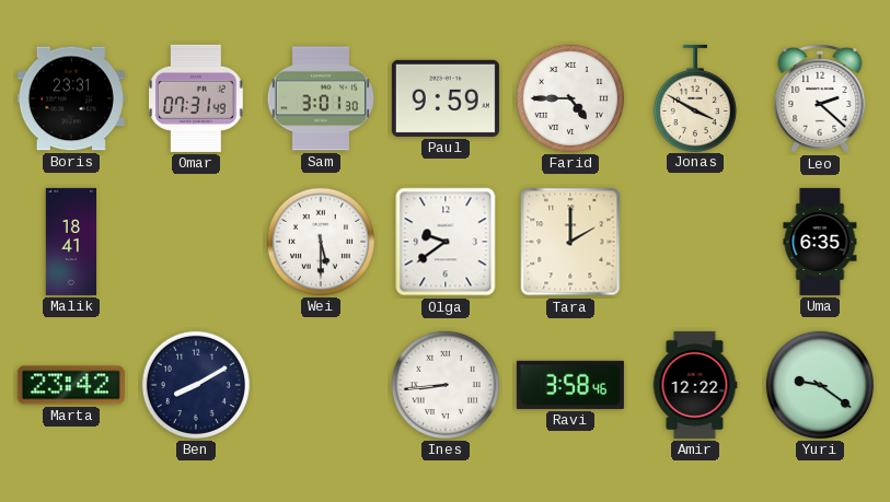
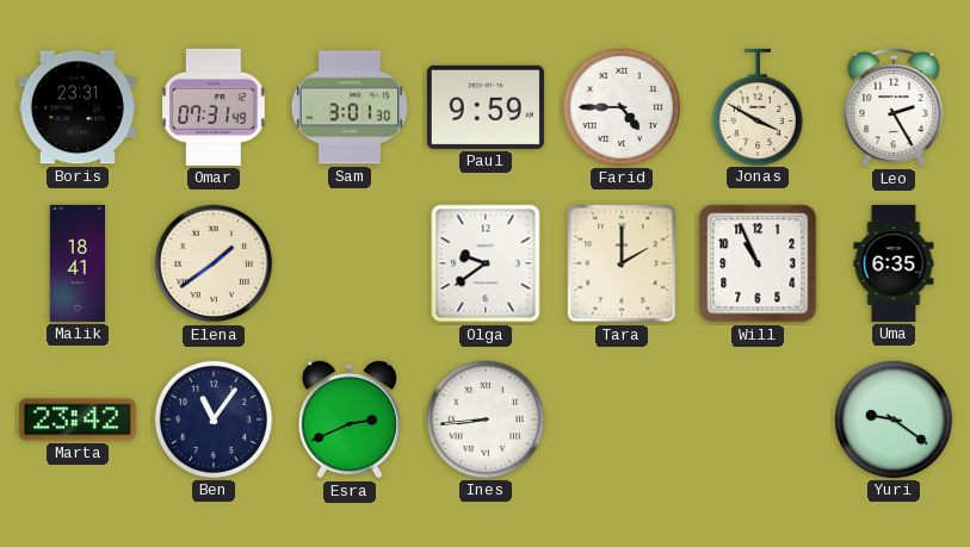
Leo: 2:22 -> 2:25 (894, 108)
Elena: none -> 1:39 (214, 263)
Wei: 5:30 -> none (321, 242)
Will: none -> 10:56 (758, 263)
Ben: 8:10 -> 11:06 (214, 419)
Esra: none -> 2:41 (348, 419)
Ravi: 3:58 -> none (570, 385)
Amir: 12:22 -> none (695, 385)
